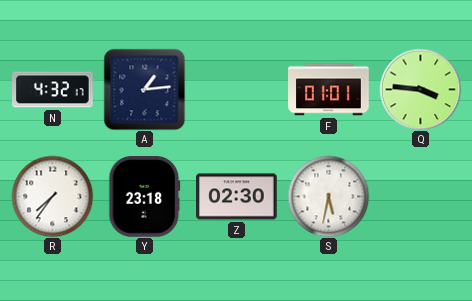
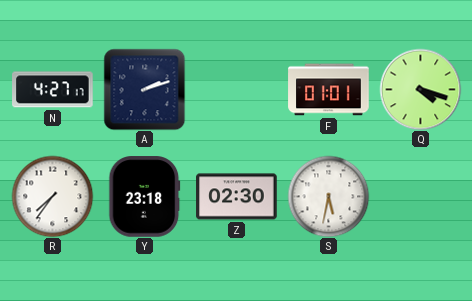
N: 4:32 -> 4:27 (53, 90)
A: 1:14 -> 2:12 (144, 89)
Q: 3:46 -> 4:18 (420, 89)
